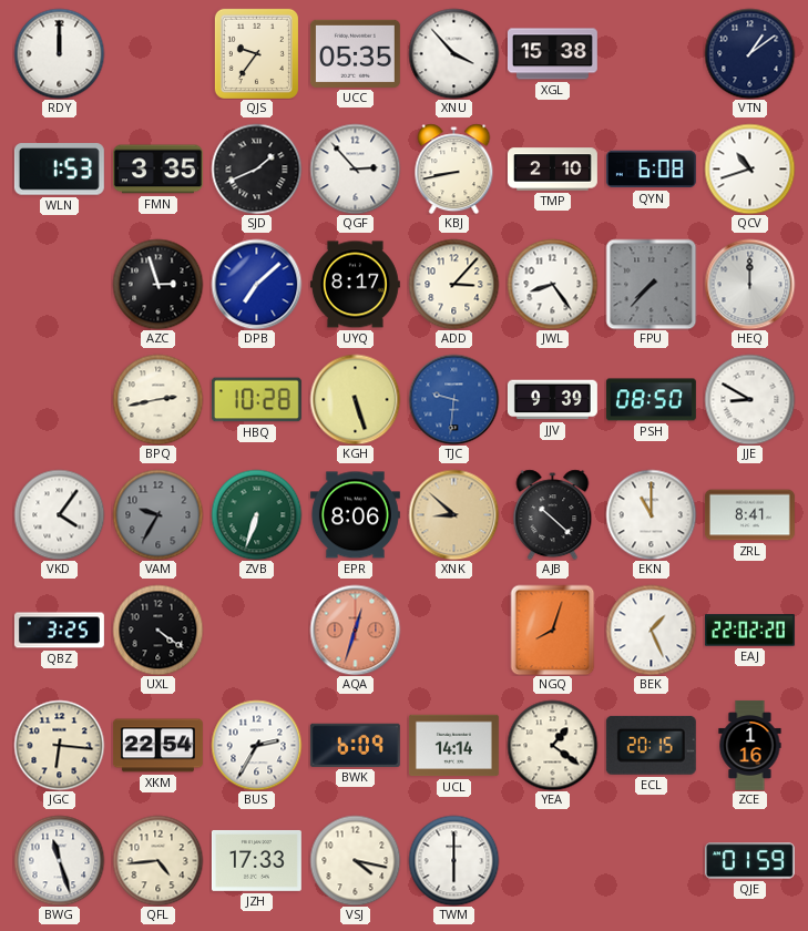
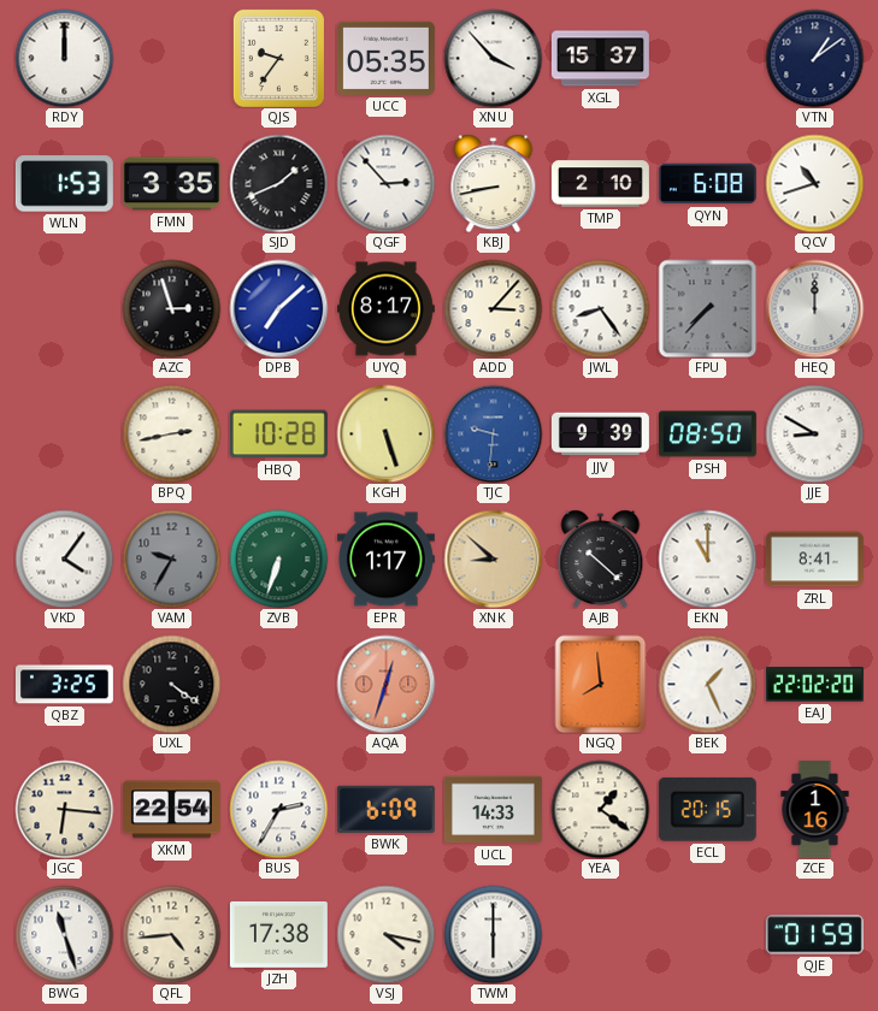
XGL: 15:38 -> 15:37 (600, 59)
EPR: 8:06 -> 1:17 (385, 560)
NGQ: 8:03 -> 7:59 (601, 684)
UCL: 14:14 -> 14:33 (493, 810)
JZH: 17:33 -> 17:38 (278, 934)
